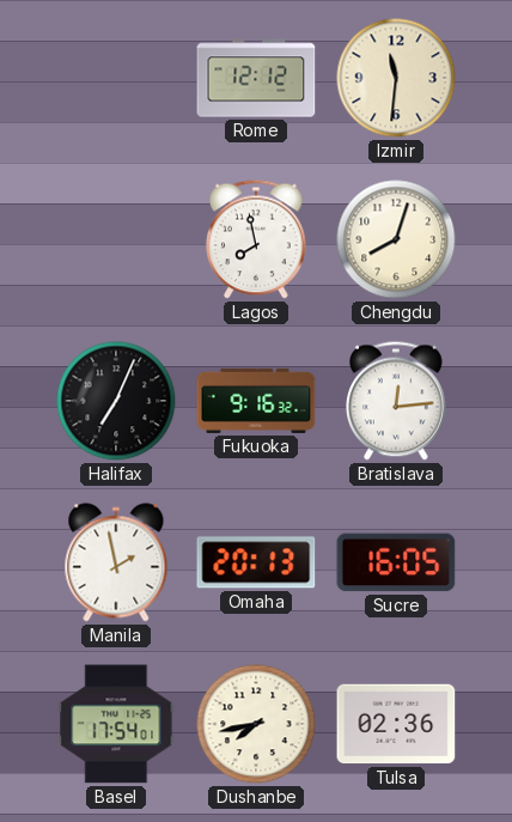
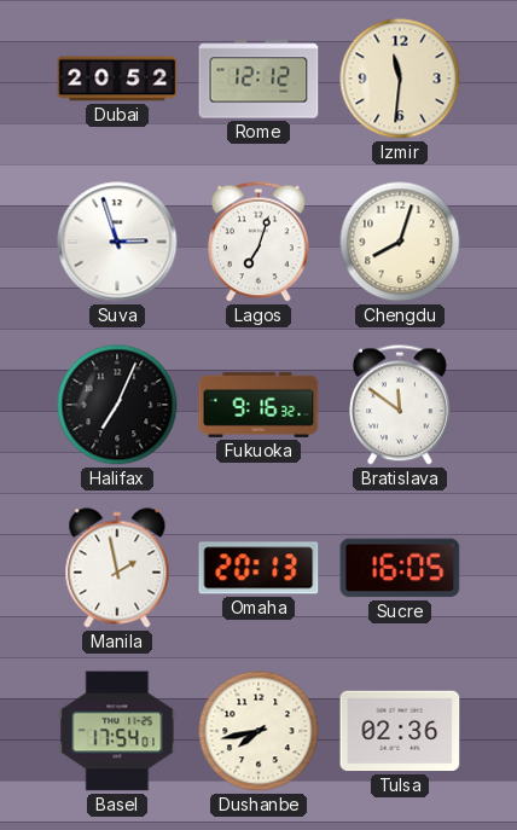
Dubai: none -> 20:52 (117, 79)
Suva: none -> 2:57 (117, 242)
Lagos: 7:58 -> 7:03 (260, 242)
Bratislava: 12:14 -> 11:51 (401, 405)
